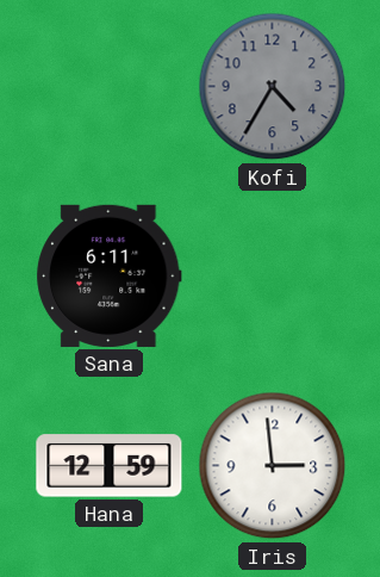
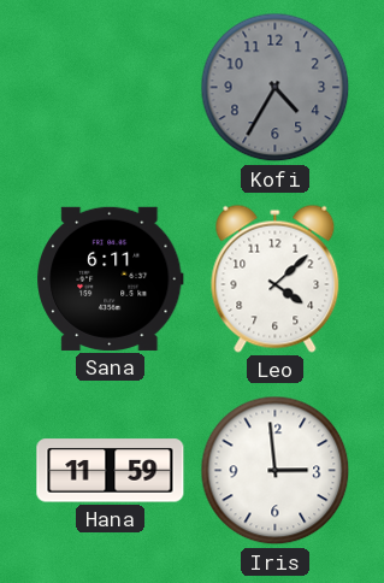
Leo: none -> 4:08 (276, 278)
Hana: 12:59 -> 11:59 (111, 471)
